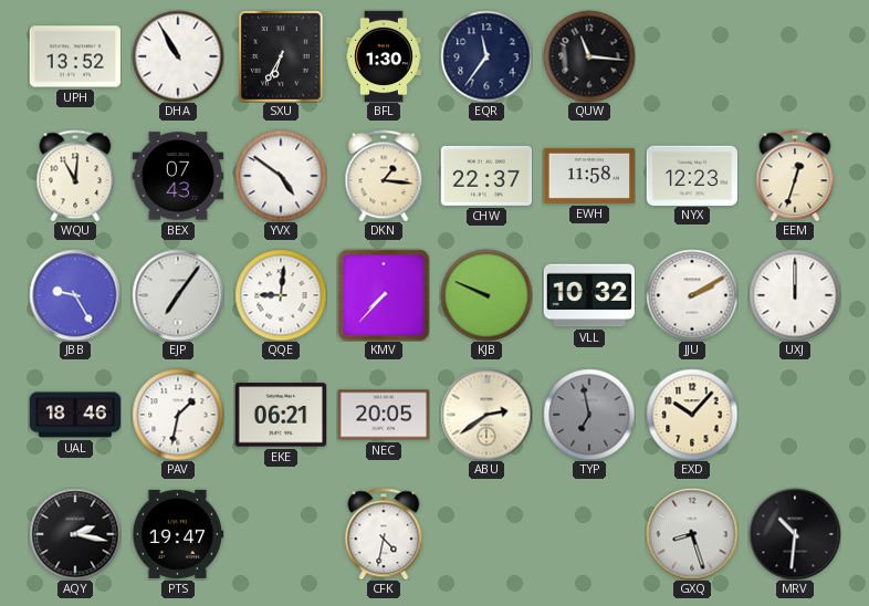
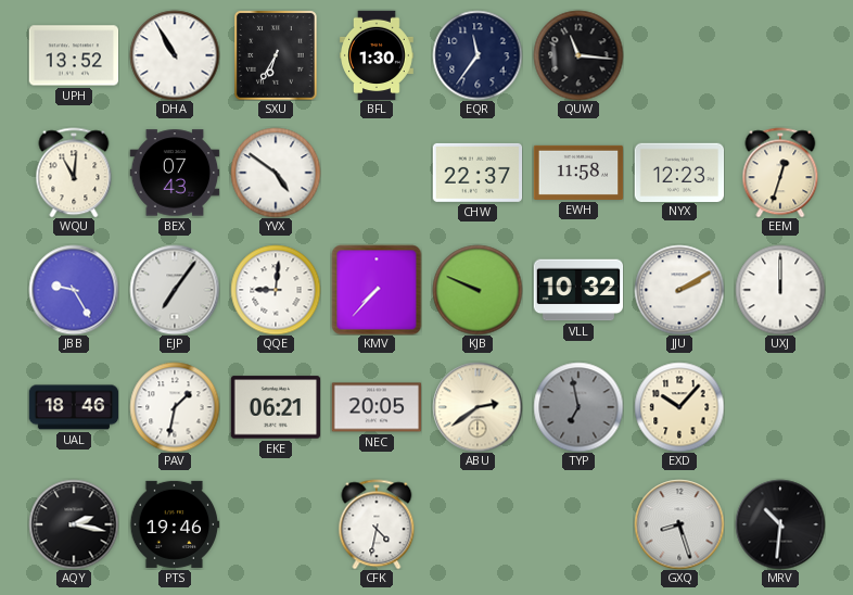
DKN: 1:16 -> none (384, 176)
PTS: 19:47 -> 19:46 (175, 524)
